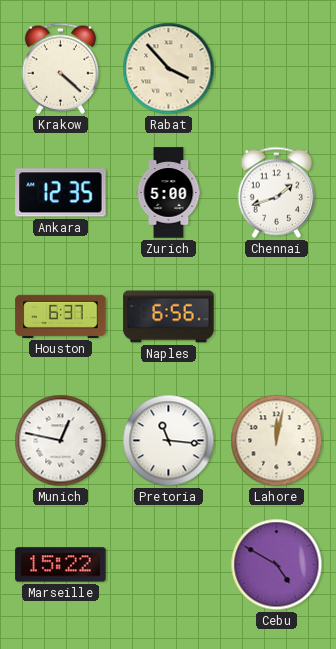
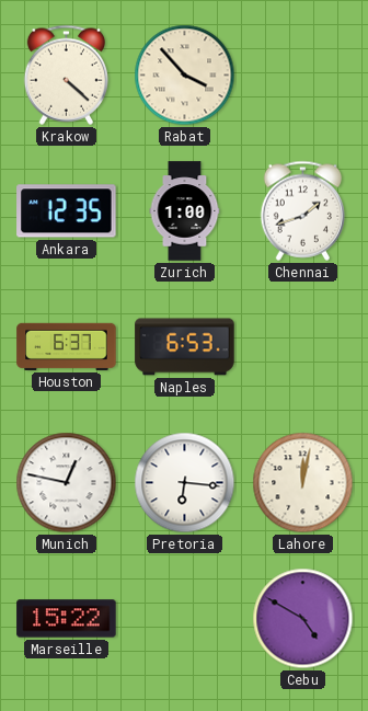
Zurich: 5:00 -> 1:00 (185, 211)
Naples: 6:56 -> 6:53 (185, 347)
Pretoria: 11:16 -> 6:16 (185, 483)
